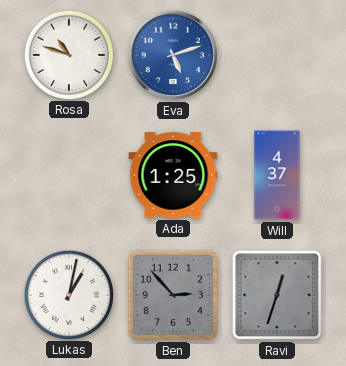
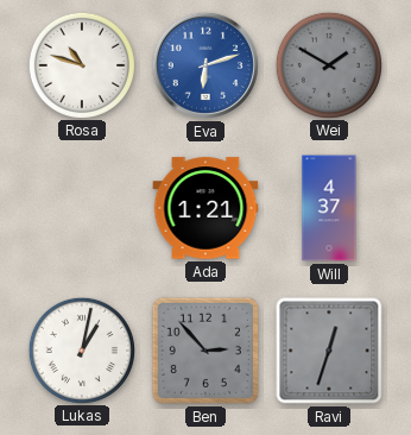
Eva: 5:12 -> 6:12 (205, 65)
Wei: none -> 1:50 (328, 64)
Ada: 1:25 -> 1:21 (205, 208)
